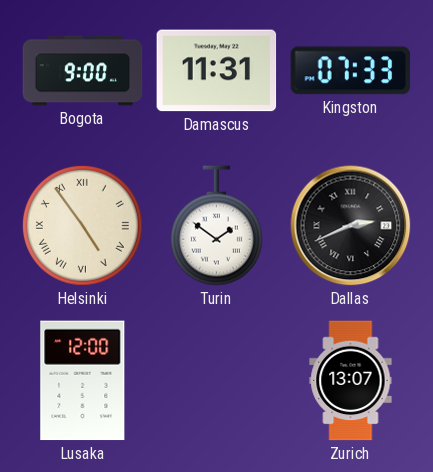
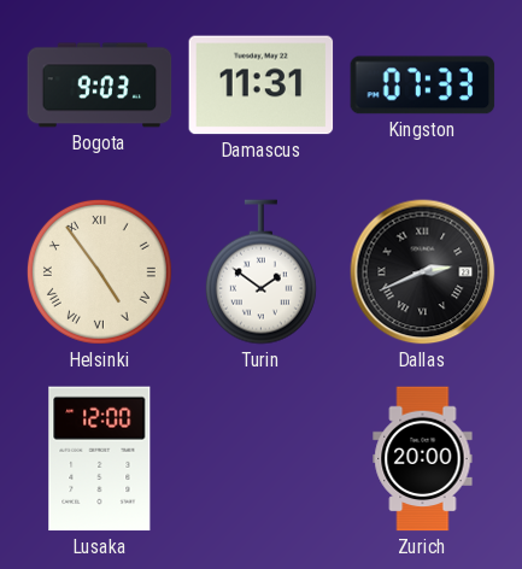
Bogota: 9:00 -> 9:03 (100, 86)
Zurich: 13:07 -> 20:00 (423, 459)
